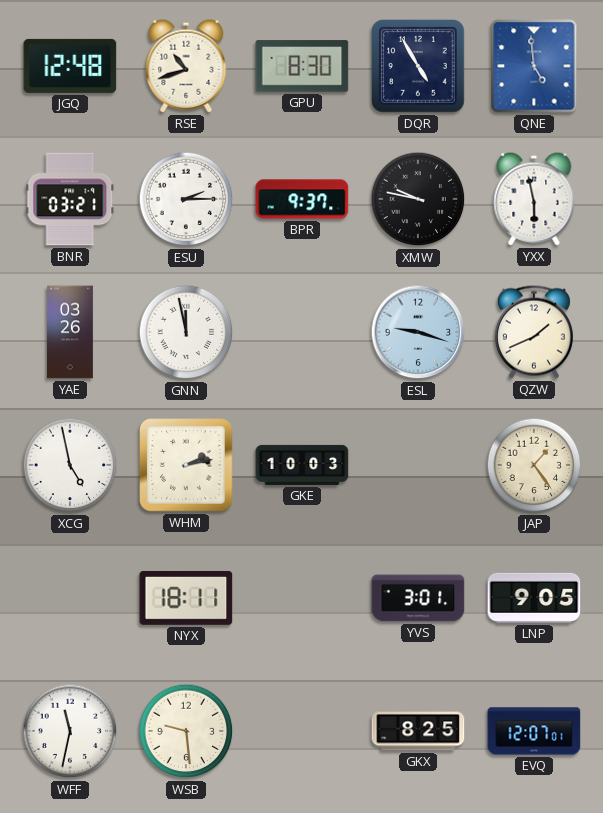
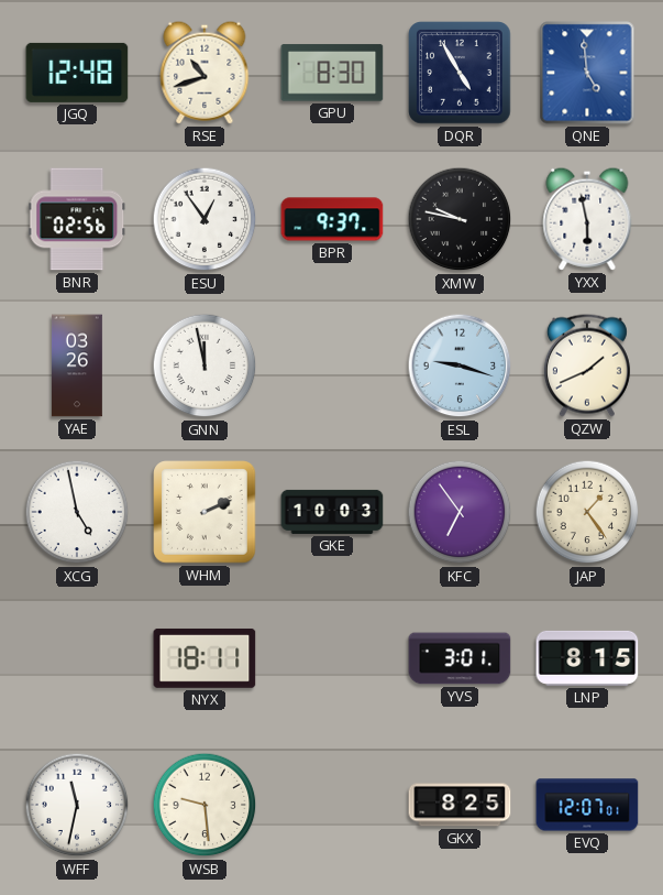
BNR: 03:21 -> 02:56 (77, 219)
ESU: 2:15 -> 12:54 (205, 219)
WHM: 2:13 -> 2:11 (205, 512)
KFC: none -> 6:54 (460, 512)
LNP: 9:05 -> 8:15 (587, 658)
